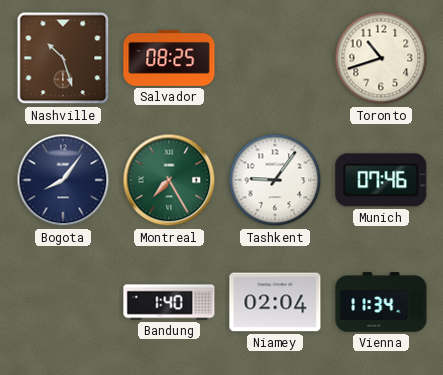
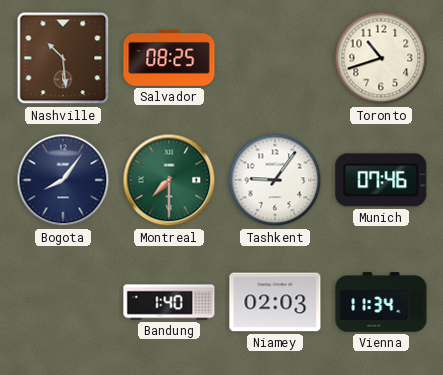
Nashville: 10:27 -> 10:29 (63, 58)
Montreal: 7:25 -> 7:30 (169, 180)
Niamey: 02:04 -> 02:03 (275, 302)
